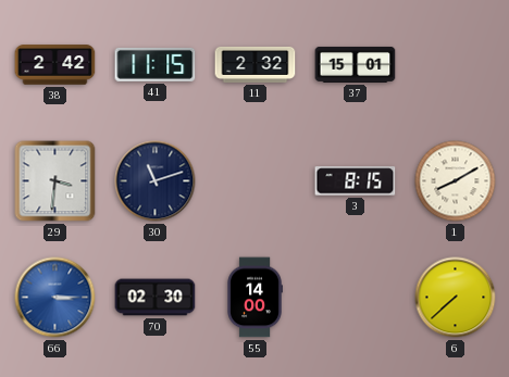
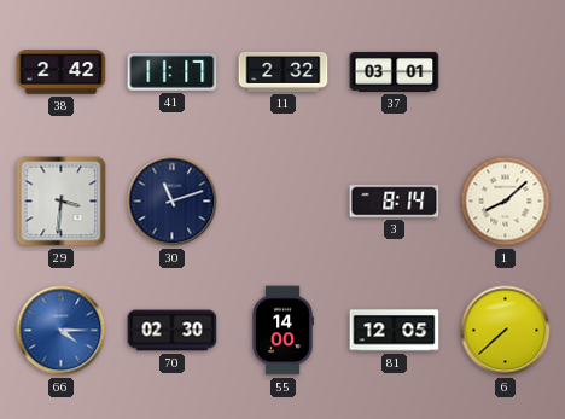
41: 11:15 -> 11:17 (173, 71)
37: 15:01 -> 03:01 (395, 71)
3: 8:15 -> 8:14 (395, 202)
1: 8:10 -> 8:08 (506, 202)
66: 3:15 -> 4:15 (62, 331)
81: none -> 12:05 (395, 331)
